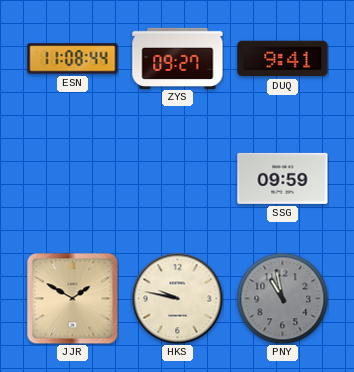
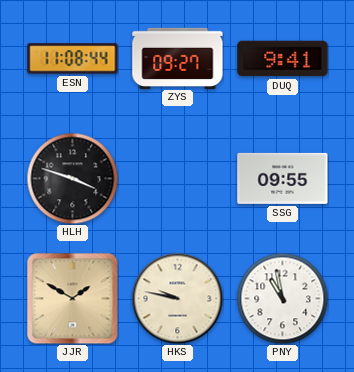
HLH: none -> 3:48 (72, 178)
SSG: 09:59 -> 09:55 (283, 178)
PNY dial: grey -> white (282, 298)
